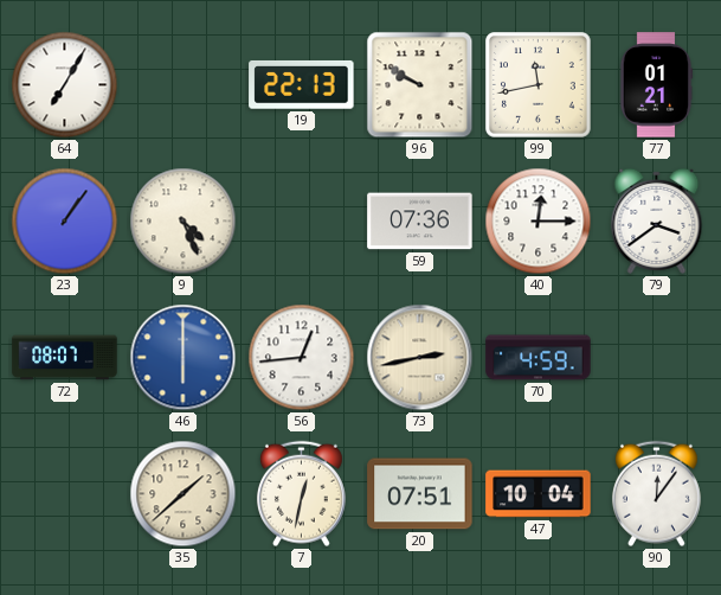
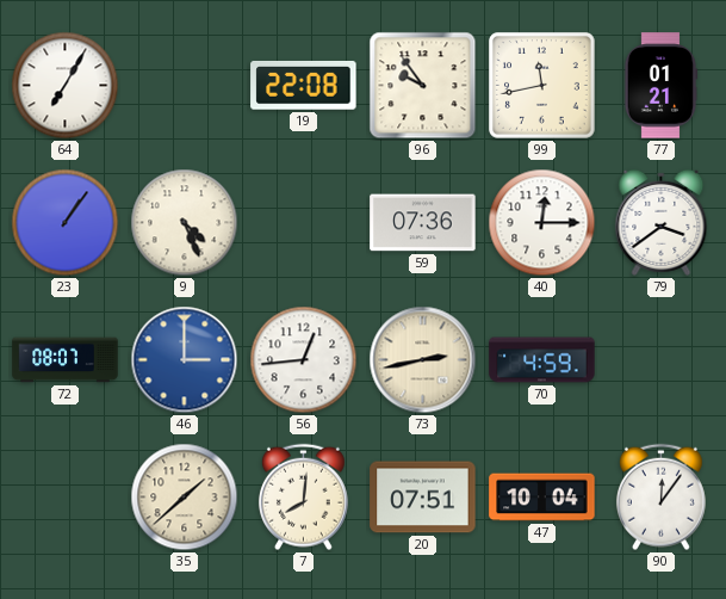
19: 22:13 -> 22:08 (304, 85)
96: 9:50 -> 9:54 (423, 86)
46: 6:00 -> 3:00 (185, 360)
7: 12:32 -> 8:01 (303, 498)
